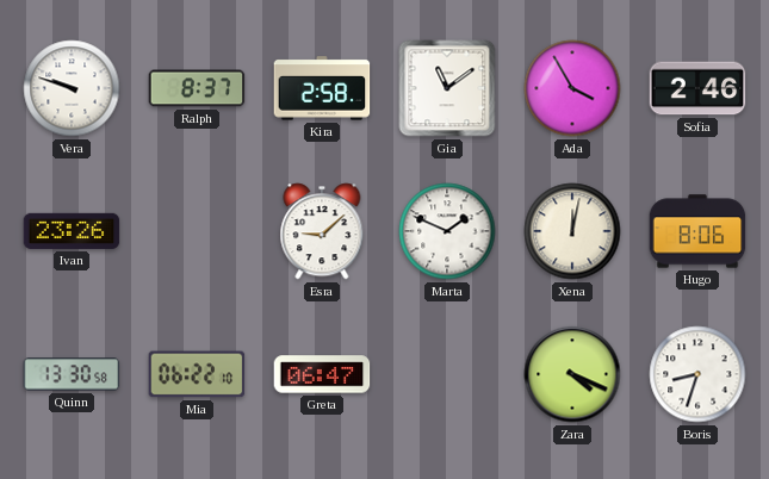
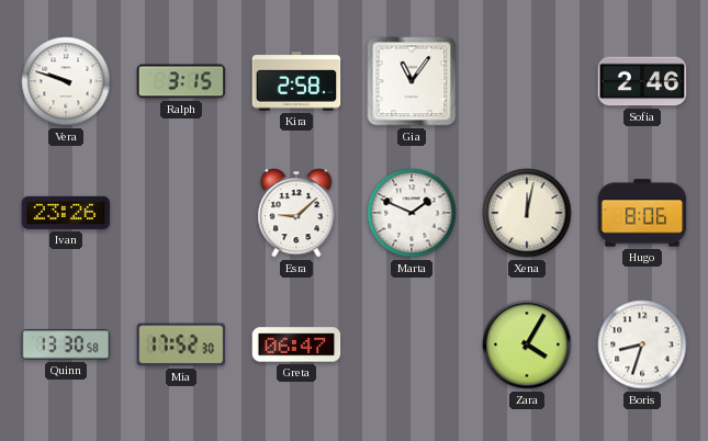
Ralph: 8:37 -> 3:15 (181, 81)
Gia: 11:09 -> 11:06 (412, 81)
Ada: 3:55 -> none (572, 88)
Mia: 06:22 -> 17:52 (181, 344)
Zara: 4:19 -> 4:05 (527, 344)
